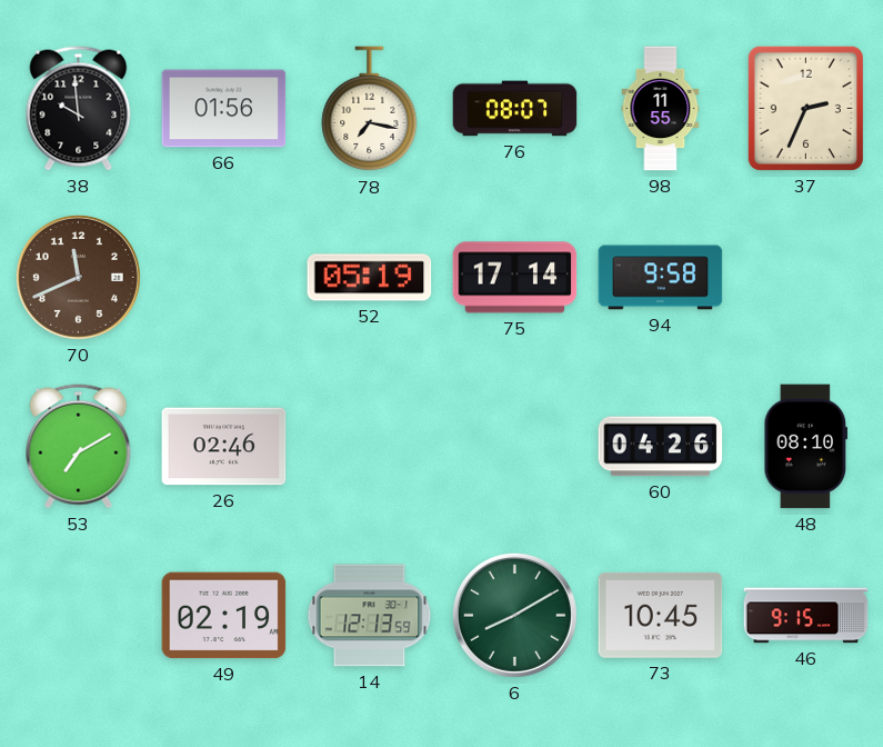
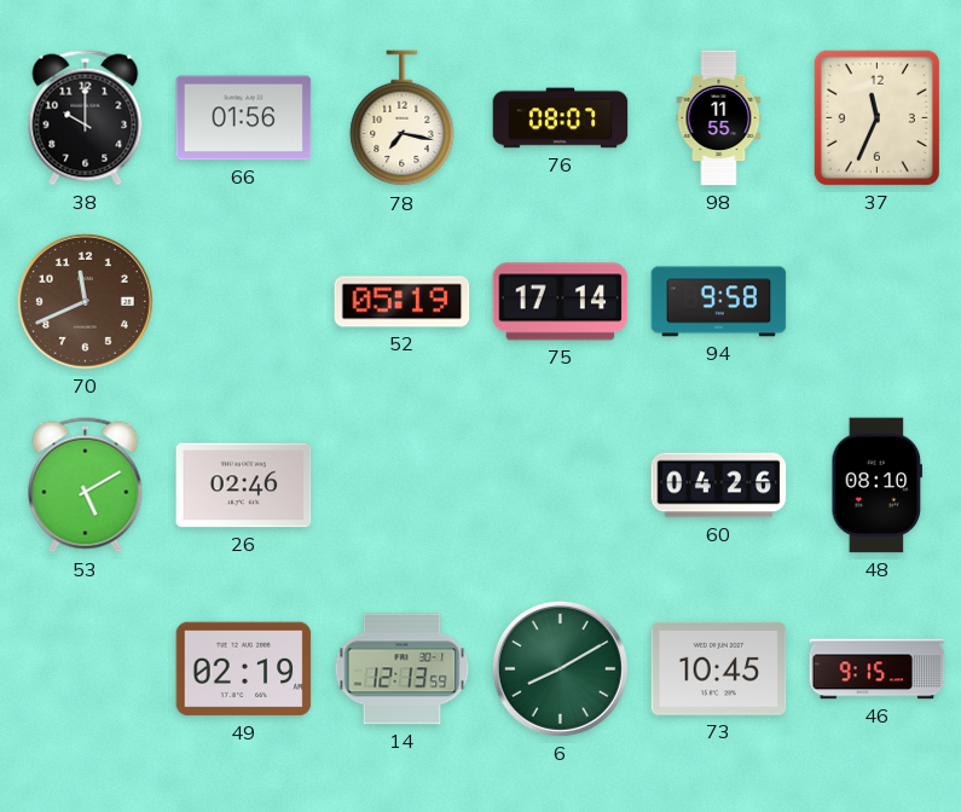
38: 9:59 -> 10:00 (86, 118)
37: 2:34 -> 11:34 (876, 117)
53: 7:10 -> 5:10 (86, 486)
